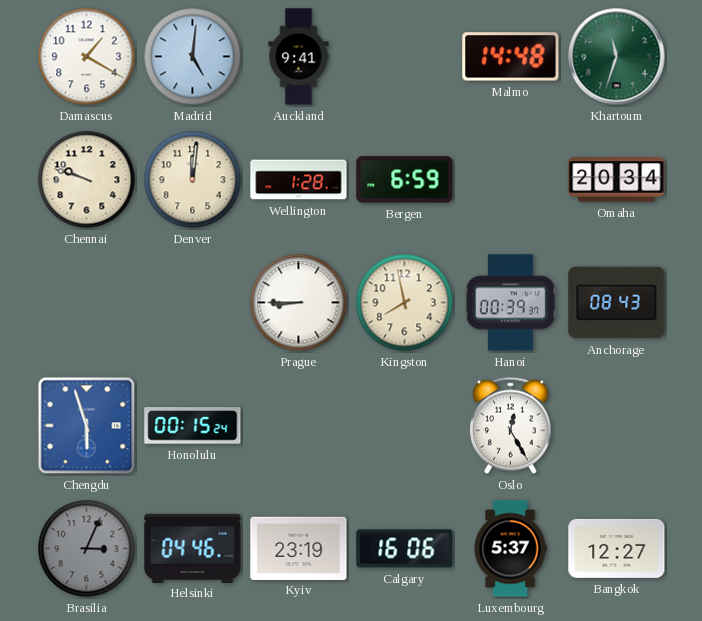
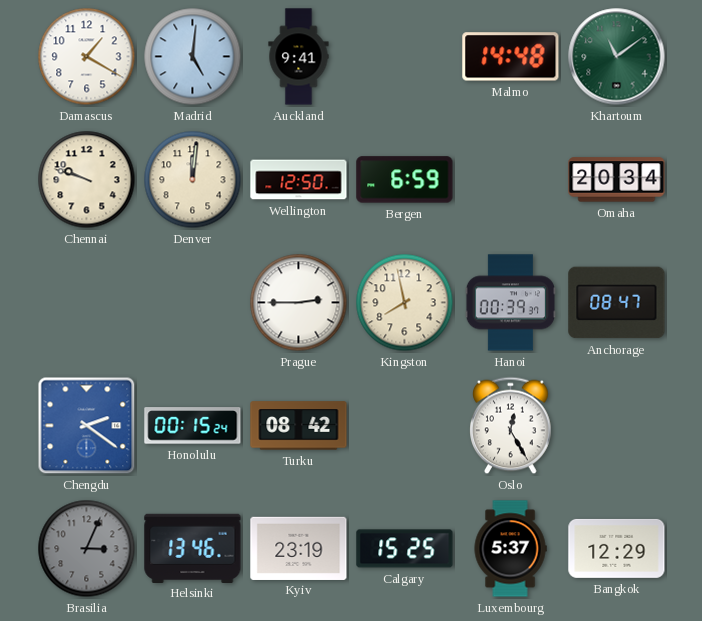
Khartoum: 11:33 -> 11:09 (617, 57)
Wellington: 1:28 -> 12:50 (299, 180)
Prague: 8:45 -> 2:45 (299, 303)
Anchorage: 08:43 -> 08:47 (617, 303)
Chengdu: 5:57 -> 2:21 (87, 426)
Turku: none -> 08:42 (299, 426)
Helsinki: 04:46 -> 13:46 (193, 548)
Calgary: 16:06 -> 15:25 (405, 549)
Bangkok: 12:27 -> 12:29 (617, 548)
